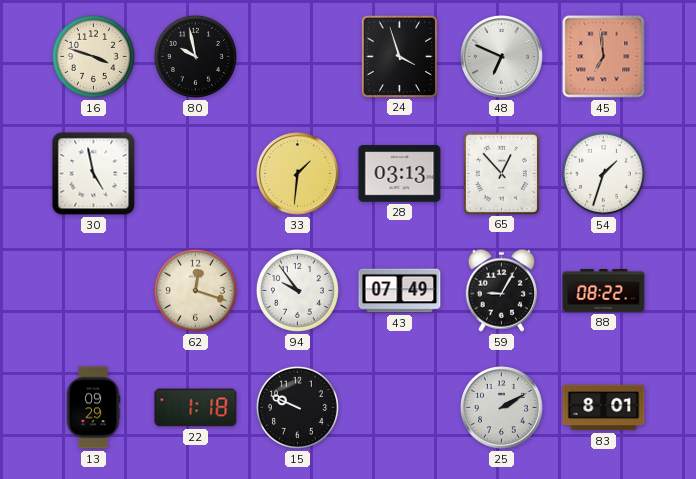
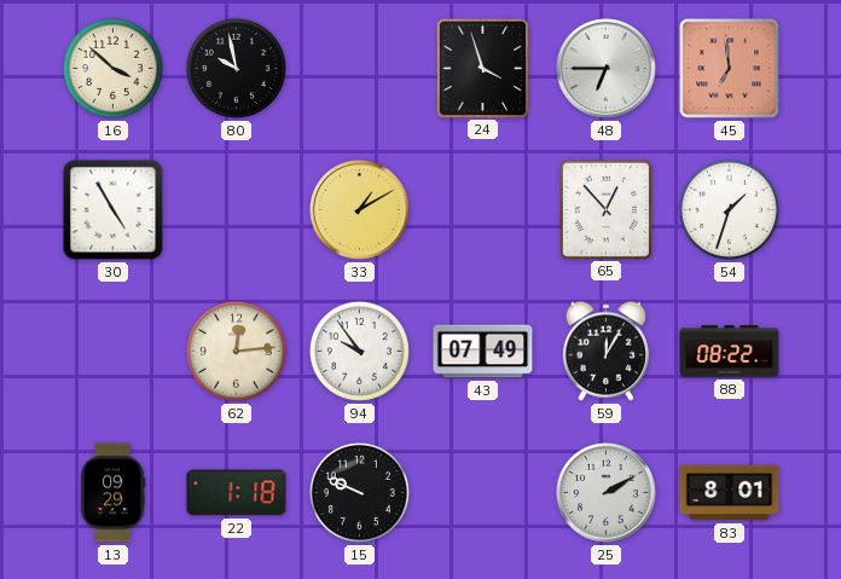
16: 3:48 -> 3:52 (112, 68)
48: 6:49 -> 6:45 (607, 69)
30: 4:58 -> 4:55 (114, 210)
33: 1:31 -> 1:10 (360, 210)
28: 03:13 -> none (400, 174)
62: 12:18 -> 12:14 (236, 351)
59: 9:05 -> 12:05 (605, 351)
